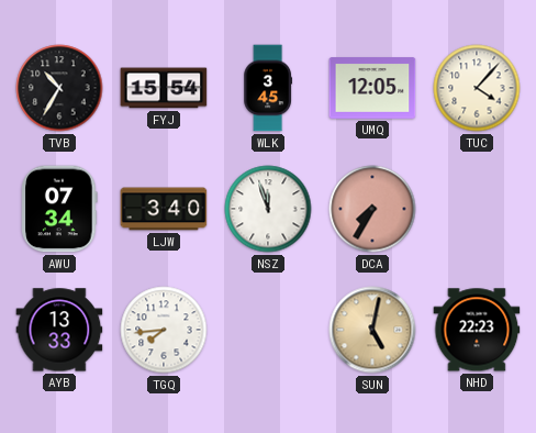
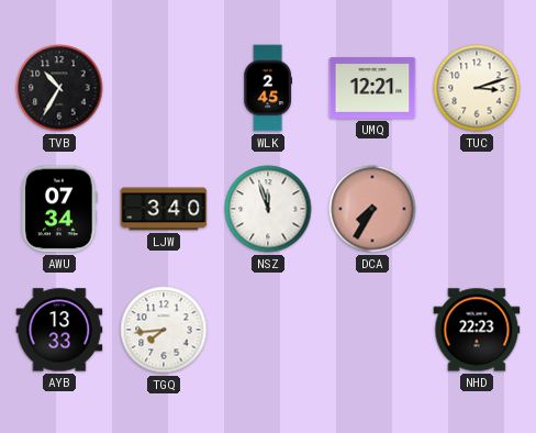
FYJ: 15:54 -> none (164, 88)
WLK: 3:45 -> 2:45 (267, 88)
UMQ: 12:05 -> 12:21 (372, 88)
TUC: 4:07 -> 3:12 (477, 88)
SUN: 5:02 -> none (372, 330)
